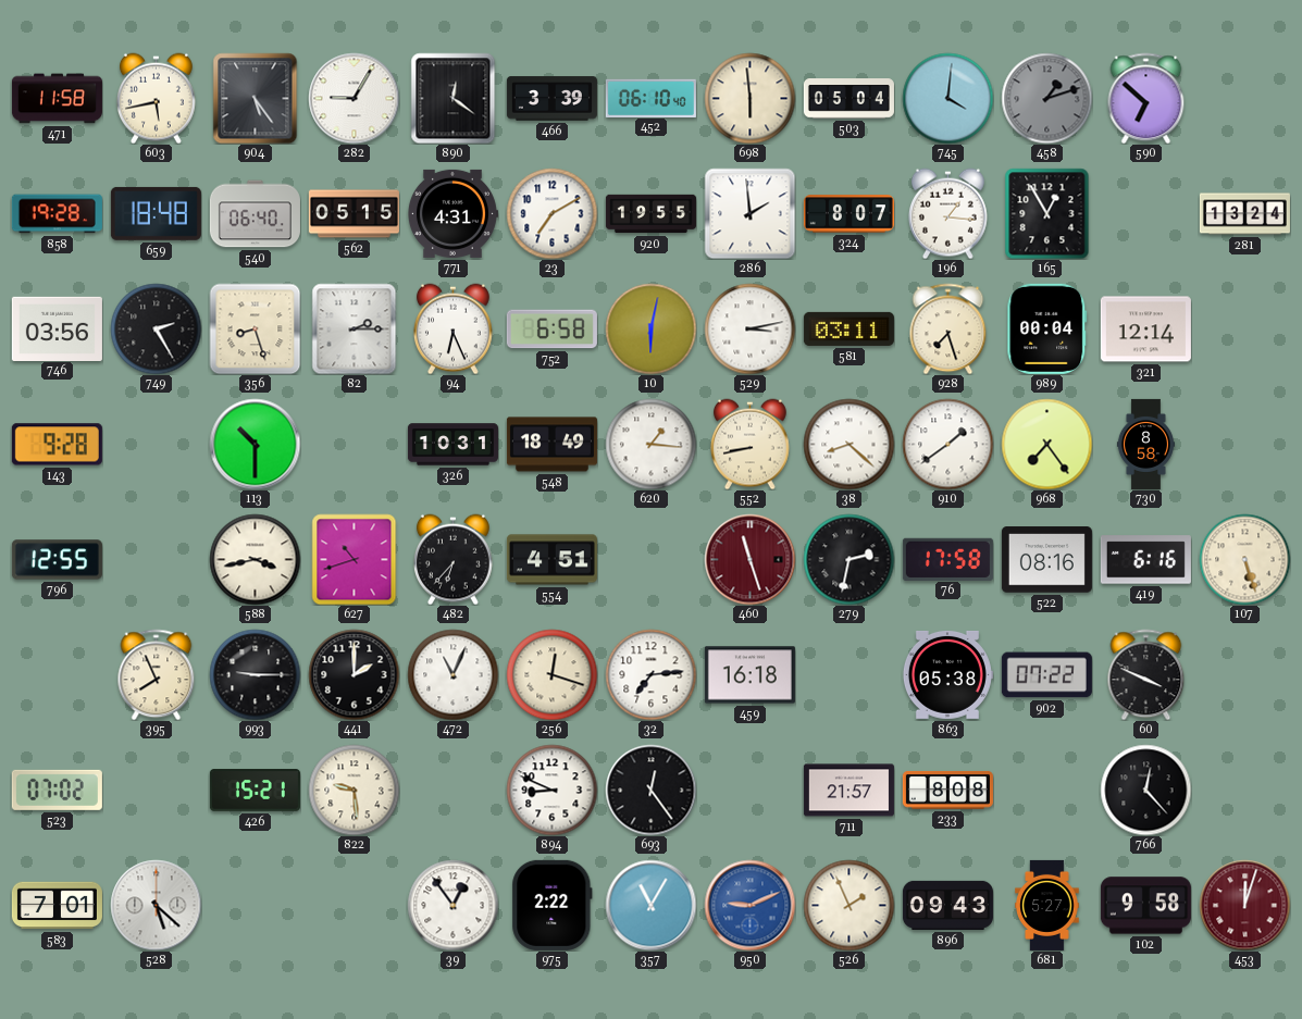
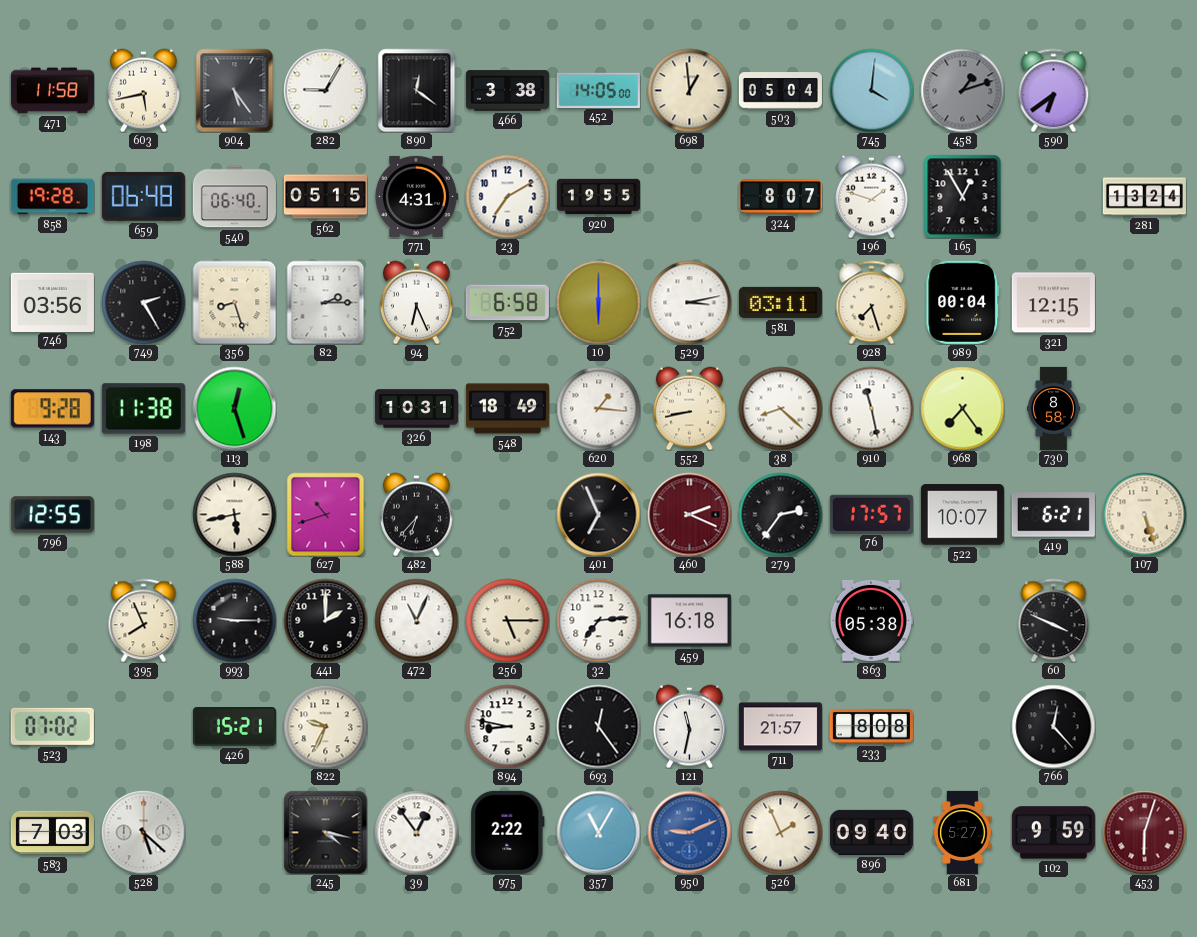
466: 3:39 -> 3:38 (507, 91)
452: 06:10 -> 14:05 (598, 90)
698: 5:59 -> 12:59 (689, 90)
590: 6:52 -> 6:39 (1054, 90)
659: 18:48 -> 06:48 (143, 196)
286: 1:59 -> none (749, 213)
196: 1:16 -> 1:48 (871, 196)
10: 6:02 -> 6:00 (598, 302)
321: 12:14 -> 12:15 (1053, 303)
198: none -> 11:38 (143, 409)
113: 10:30 -> 12:27 (234, 408)
910: 1:39 -> 11:28 (871, 408)
588: 3:43 -> 5:43 (234, 514)
554: 4:51 -> none (551, 560)
401: none -> 6:56 (598, 514)
460: 11:27 -> 2:19 (689, 514)
279: 2:32 -> 2:36 (780, 514)
76: 17:58 -> 17:57 (871, 514)
522: 08:16 -> 10:07 (962, 515)
419: 6:16 -> 6:21 (1053, 515)
256: 12:18 -> 5:15 (507, 620)
902: 07:22 -> none (1046, 675)
822: 9:29 -> 9:34 (325, 726)
894: 8:49 -> 8:47 (507, 726)
121: none -> 11:32 (689, 726)
583: 7:01 -> 7:03 (52, 833)
245: none -> 4:17 (325, 832)
896: 09:43 -> 09:40 (871, 832)
102: 9:58 -> 9:59 (1053, 833)
453: 12:03 -> 6:03 (1144, 832)
